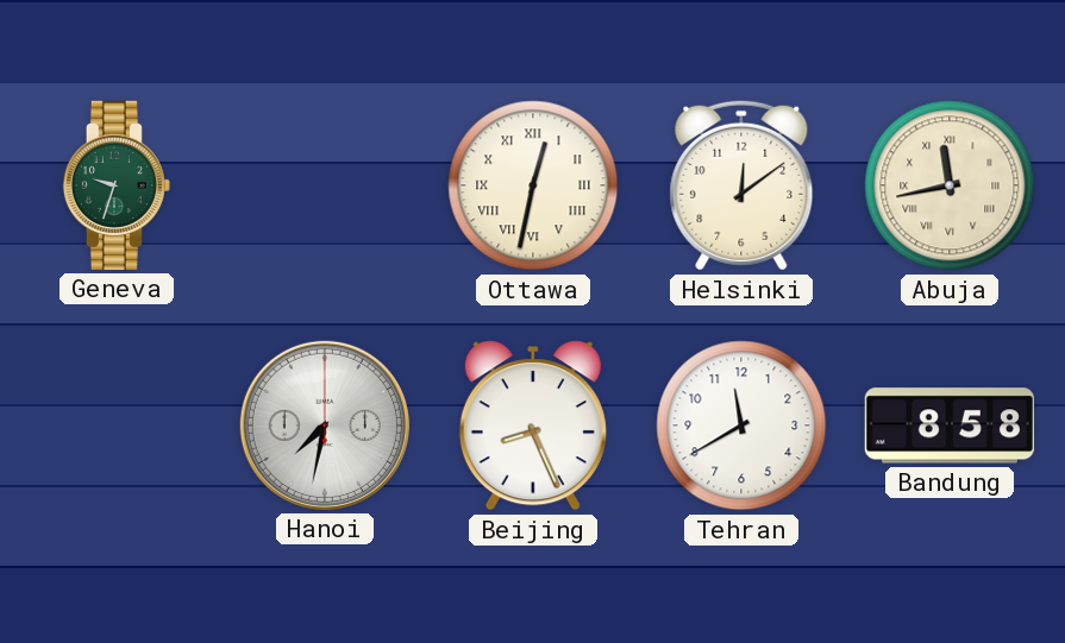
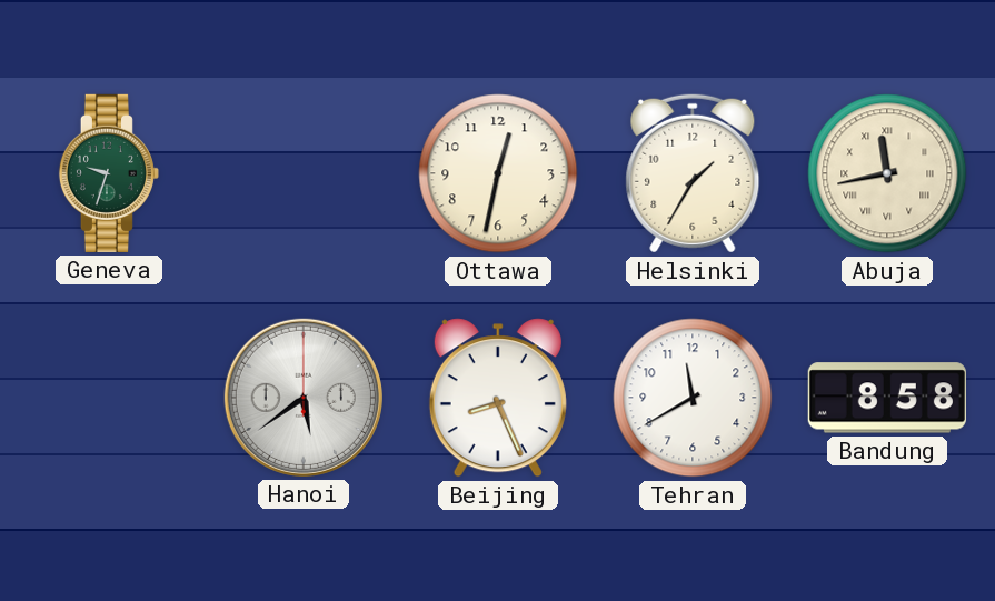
Ottawa numerals: Roman -> Arabic (498, 173)
Helsinki: 12:09 -> 1:35 (693, 173)
Hanoi: 7:32 -> 5:39 (304, 398)
